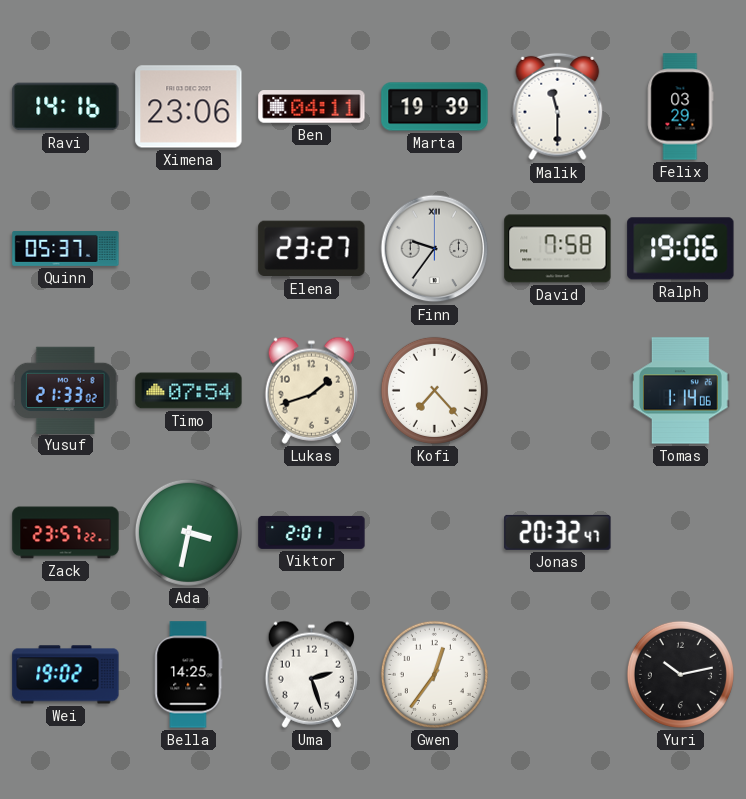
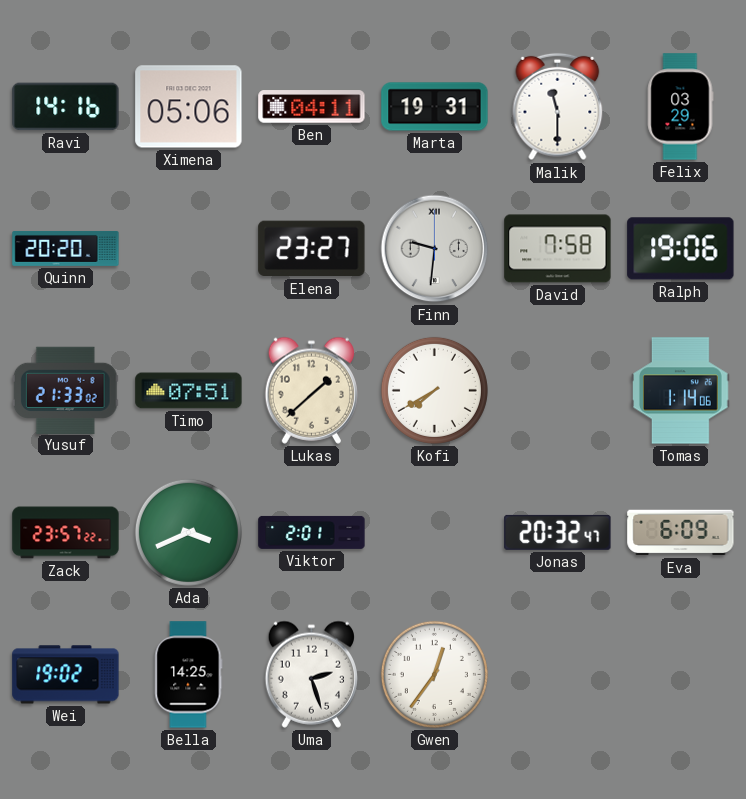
Ximena: 23:06 -> 05:06 (189, 107)
Marta: 19:39 -> 19:31 (435, 107)
Quinn: 05:37 -> 20:20 (66, 248)
Finn: 9:36 -> 9:31 (435, 249)
Timo: 07:54 -> 07:51 (189, 391)
Lukas: 1:42 -> 1:38 (311, 390)
Kofi: 7:23 -> 7:40 (434, 390)
Ada: 3:32 -> 3:41 (188, 532)
Eva: none -> 6:09 (681, 533)
Yuri: 10:13 -> none (680, 674)
